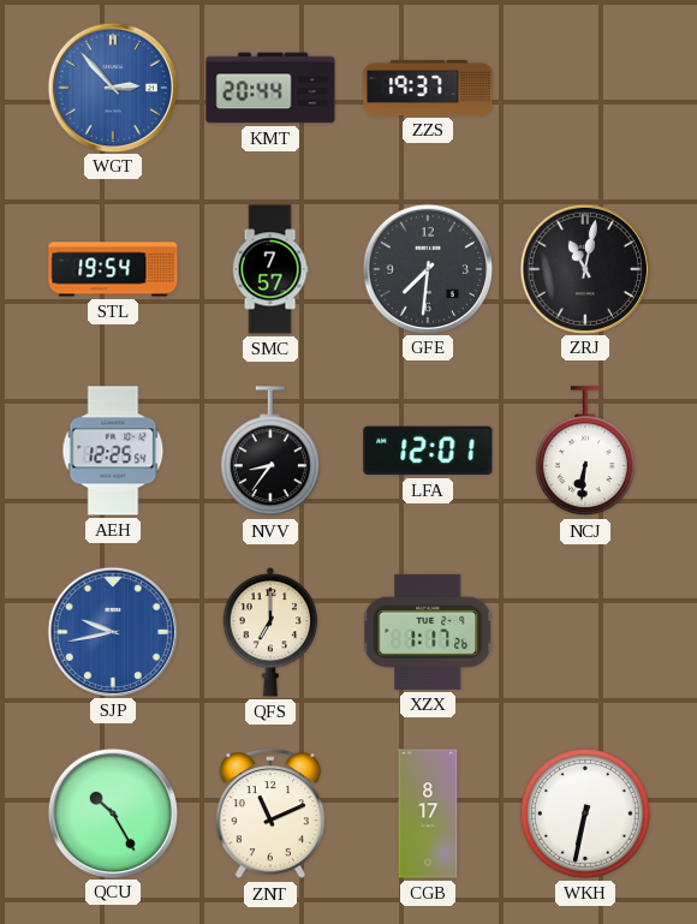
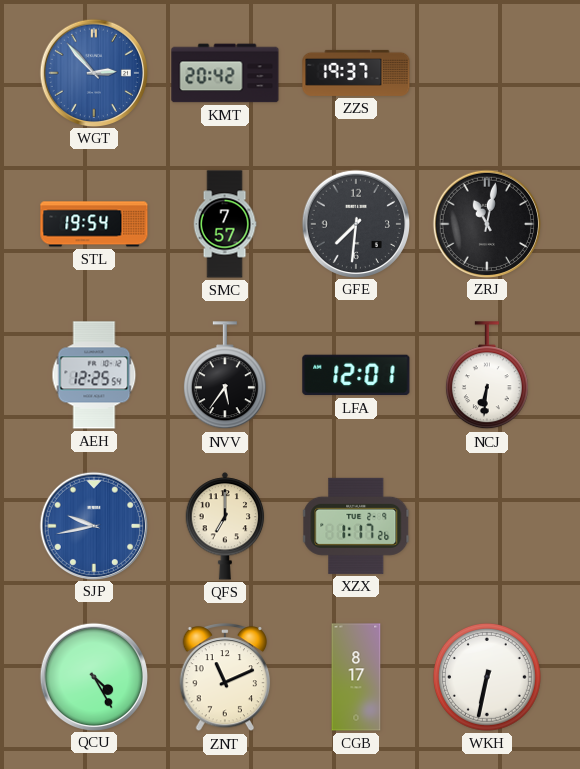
KMT: 20:44 -> 20:42 (225, 73)
NVV: 8:36 -> 5:36 (225, 376)
QCU: 10:25 -> 4:25 (93, 676)
